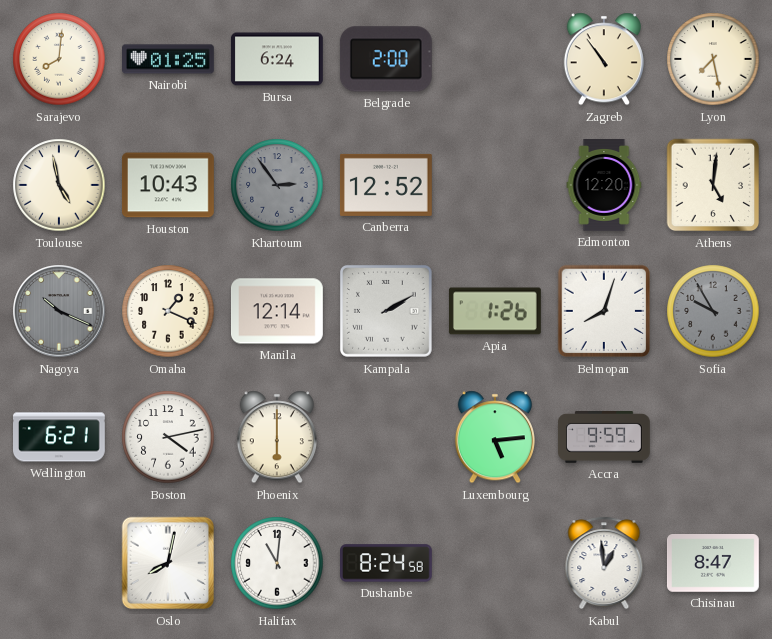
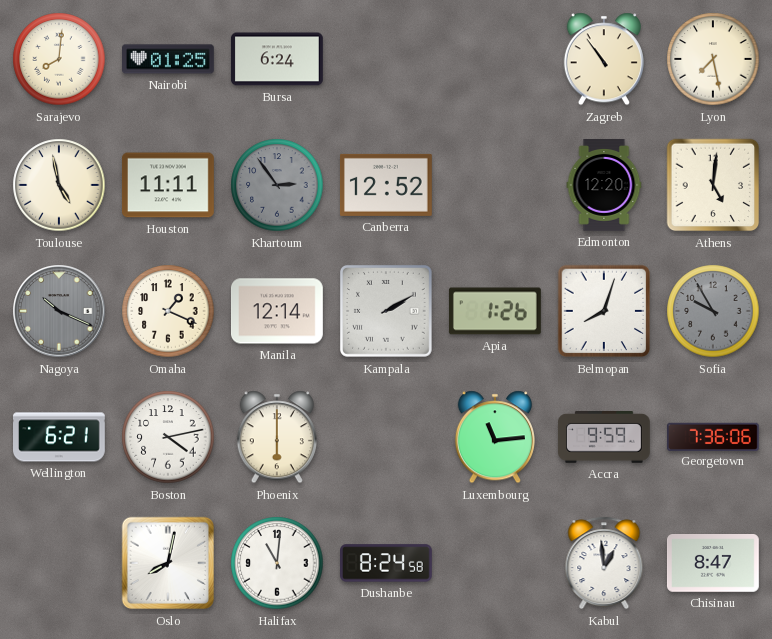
Belgrade: 2:00 -> none (386, 59)
Houston: 10:43 -> 11:11 (168, 185)
Luxembourg: 5:14 -> 11:14 (495, 437)
Georgetown: none -> 7:36 (713, 436)
